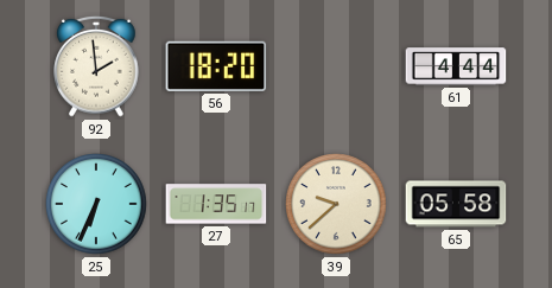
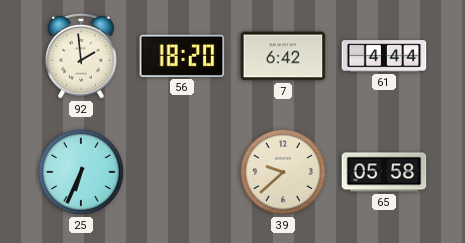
7: none -> 6:42 (283, 56)
27: 1:35 -> none (216, 204)
